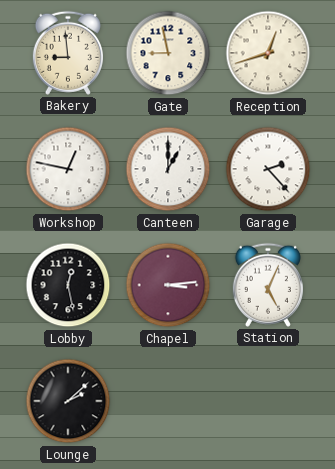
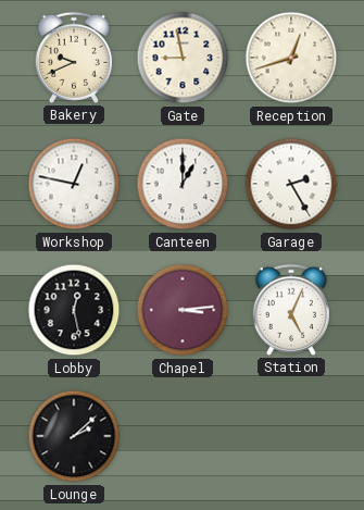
Bakery: 8:59 -> 9:41 (74, 58)
Garage: 2:23 -> 2:25 (291, 184)
